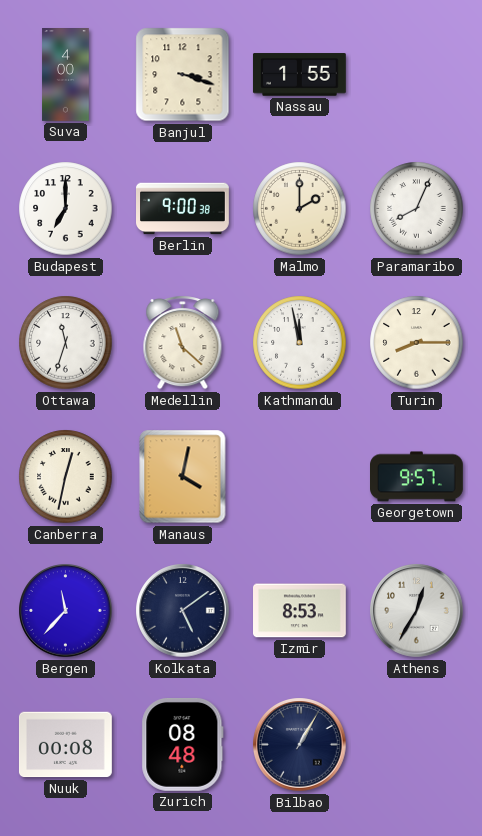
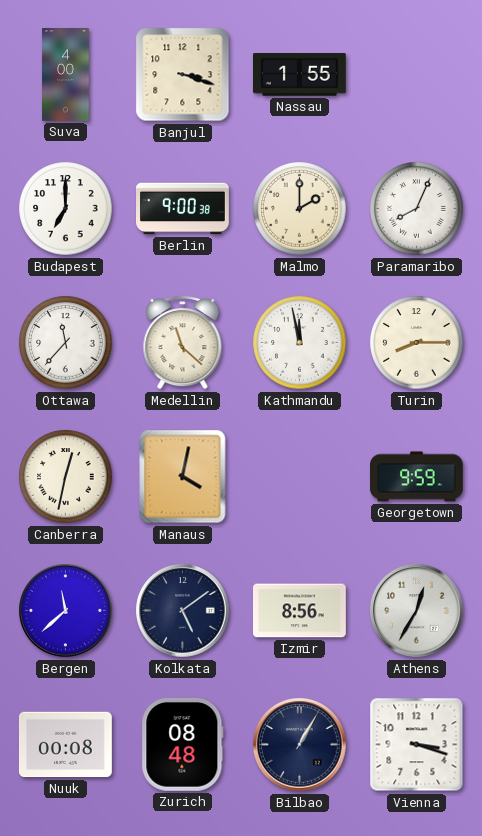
Ottawa: 11:33 -> 11:37 (66, 343)
Georgetown: 9:57 -> 9:59 (417, 477)
Bergen: 11:37 -> 11:38 (66, 611)
Izmir: 8:53 -> 8:56 (300, 611)
Vienna: none -> 3:18 (417, 745)
